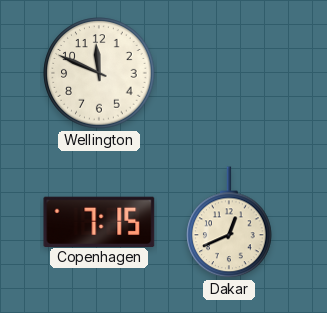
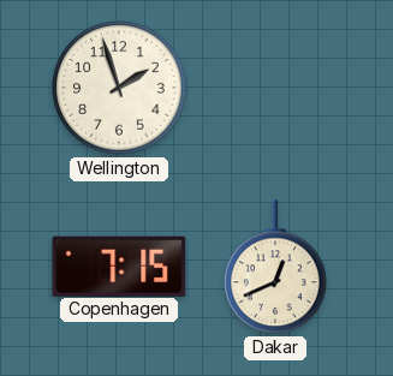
Wellington: 11:49 -> 1:57 (119, 88)
